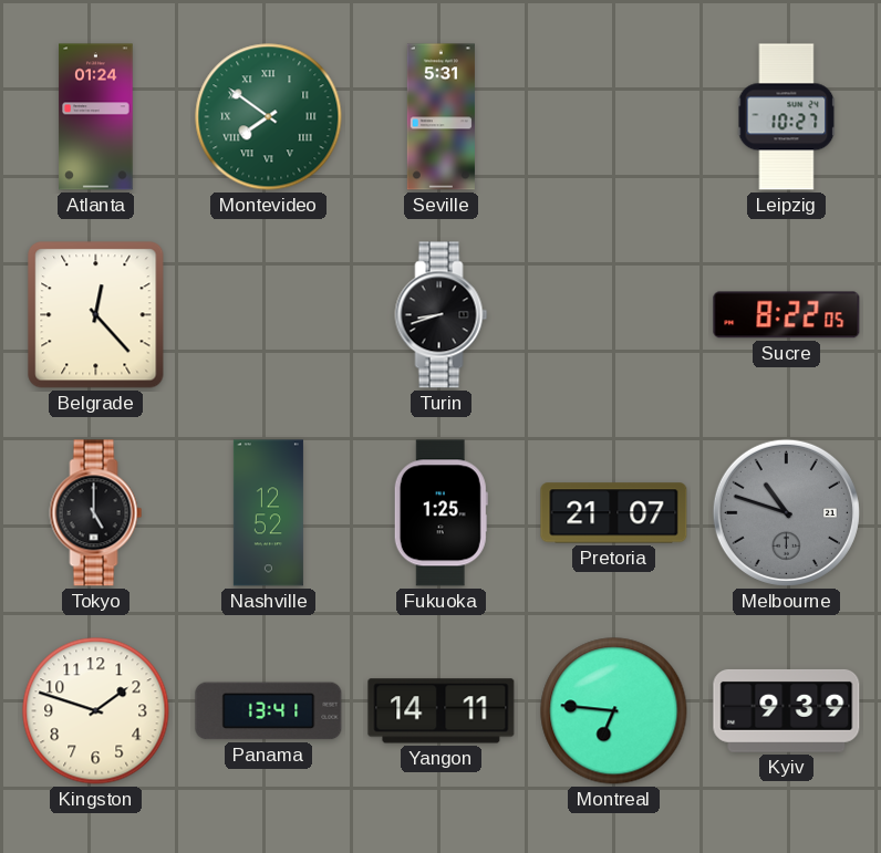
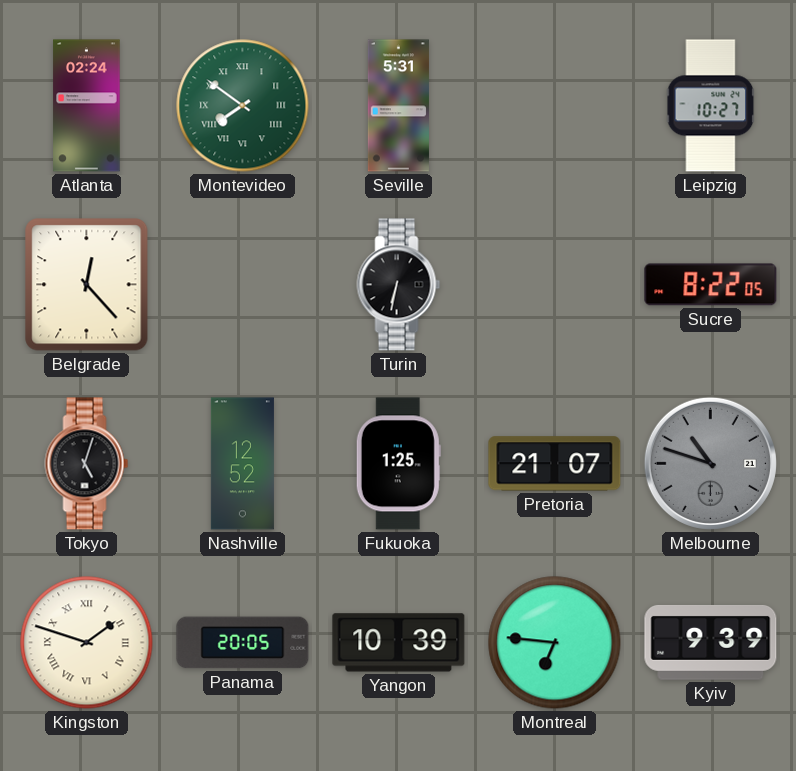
Atlanta: 01:24 -> 02:24 (87, 106)
Turin: 8:42 -> 6:32 (399, 285)
Tokyo: 5:00 -> 5:03 (87, 464)
Kingston numerals: Arabic -> Roman (87, 643)
Panama: 13:41 -> 20:05 (243, 643)
Yangon: 14:11 -> 10:39 (399, 643)
